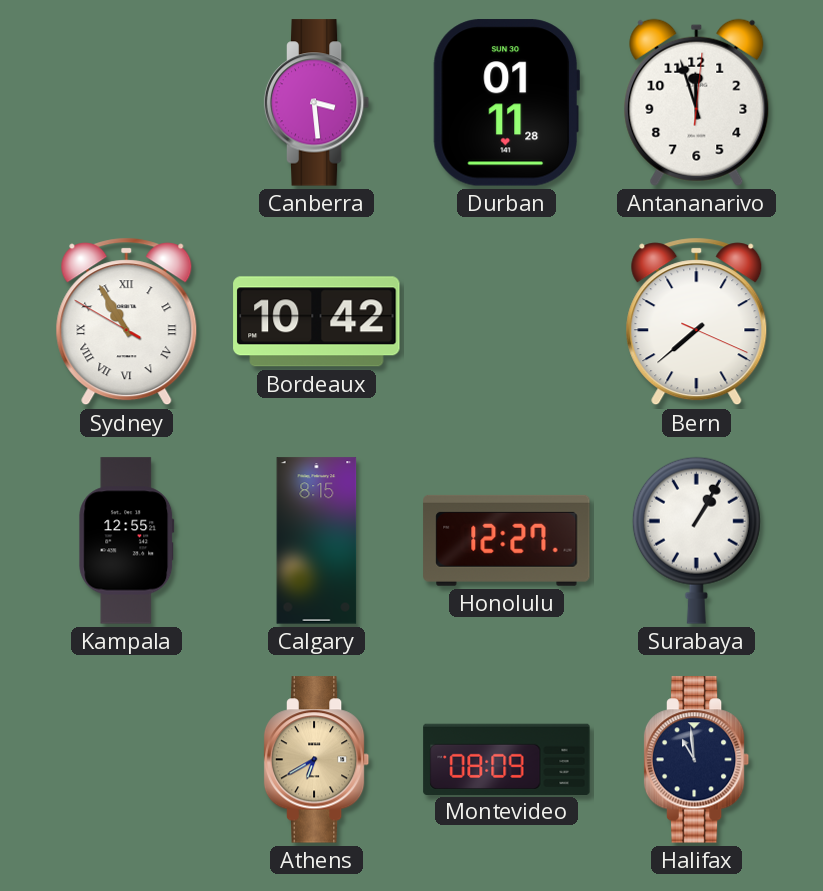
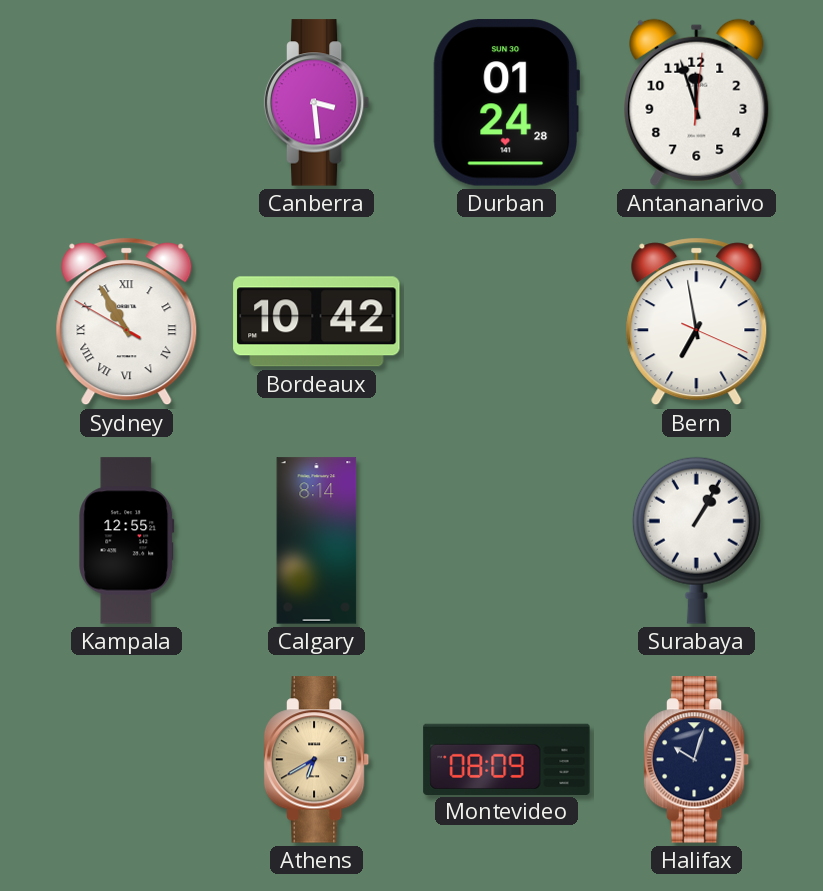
Durban: 01:11 -> 01:24 (506, 103)
Bern: 7:38 -> 6:58 (697, 322)
Calgary: 8:15 -> 8:14 (317, 541)
Honolulu: 12:27 -> none (507, 540)
Halifax: 10:59 -> 10:03 (697, 760)
